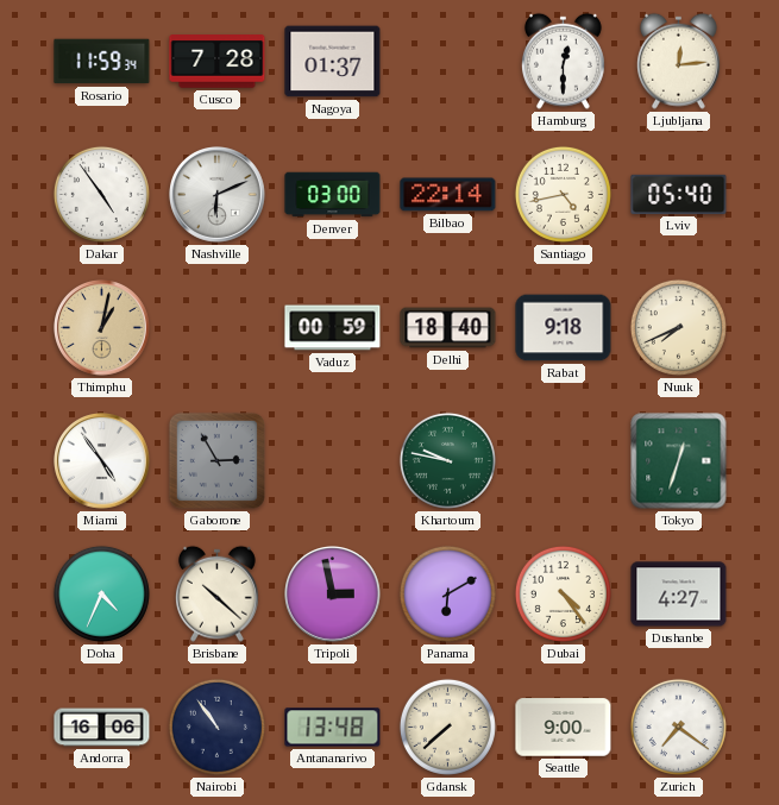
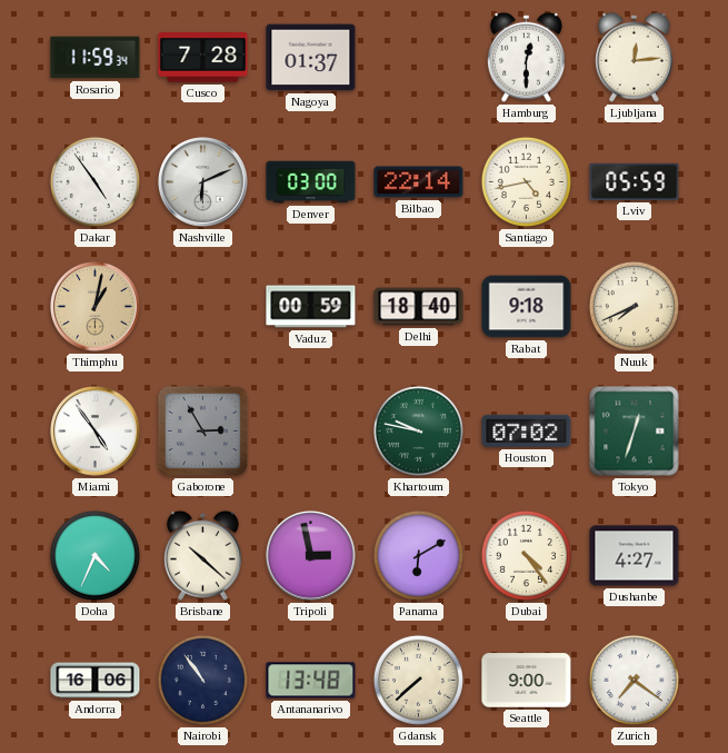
Lviv: 05:40 -> 05:59 (635, 181)
Houston: none -> 07:02 (527, 430)
